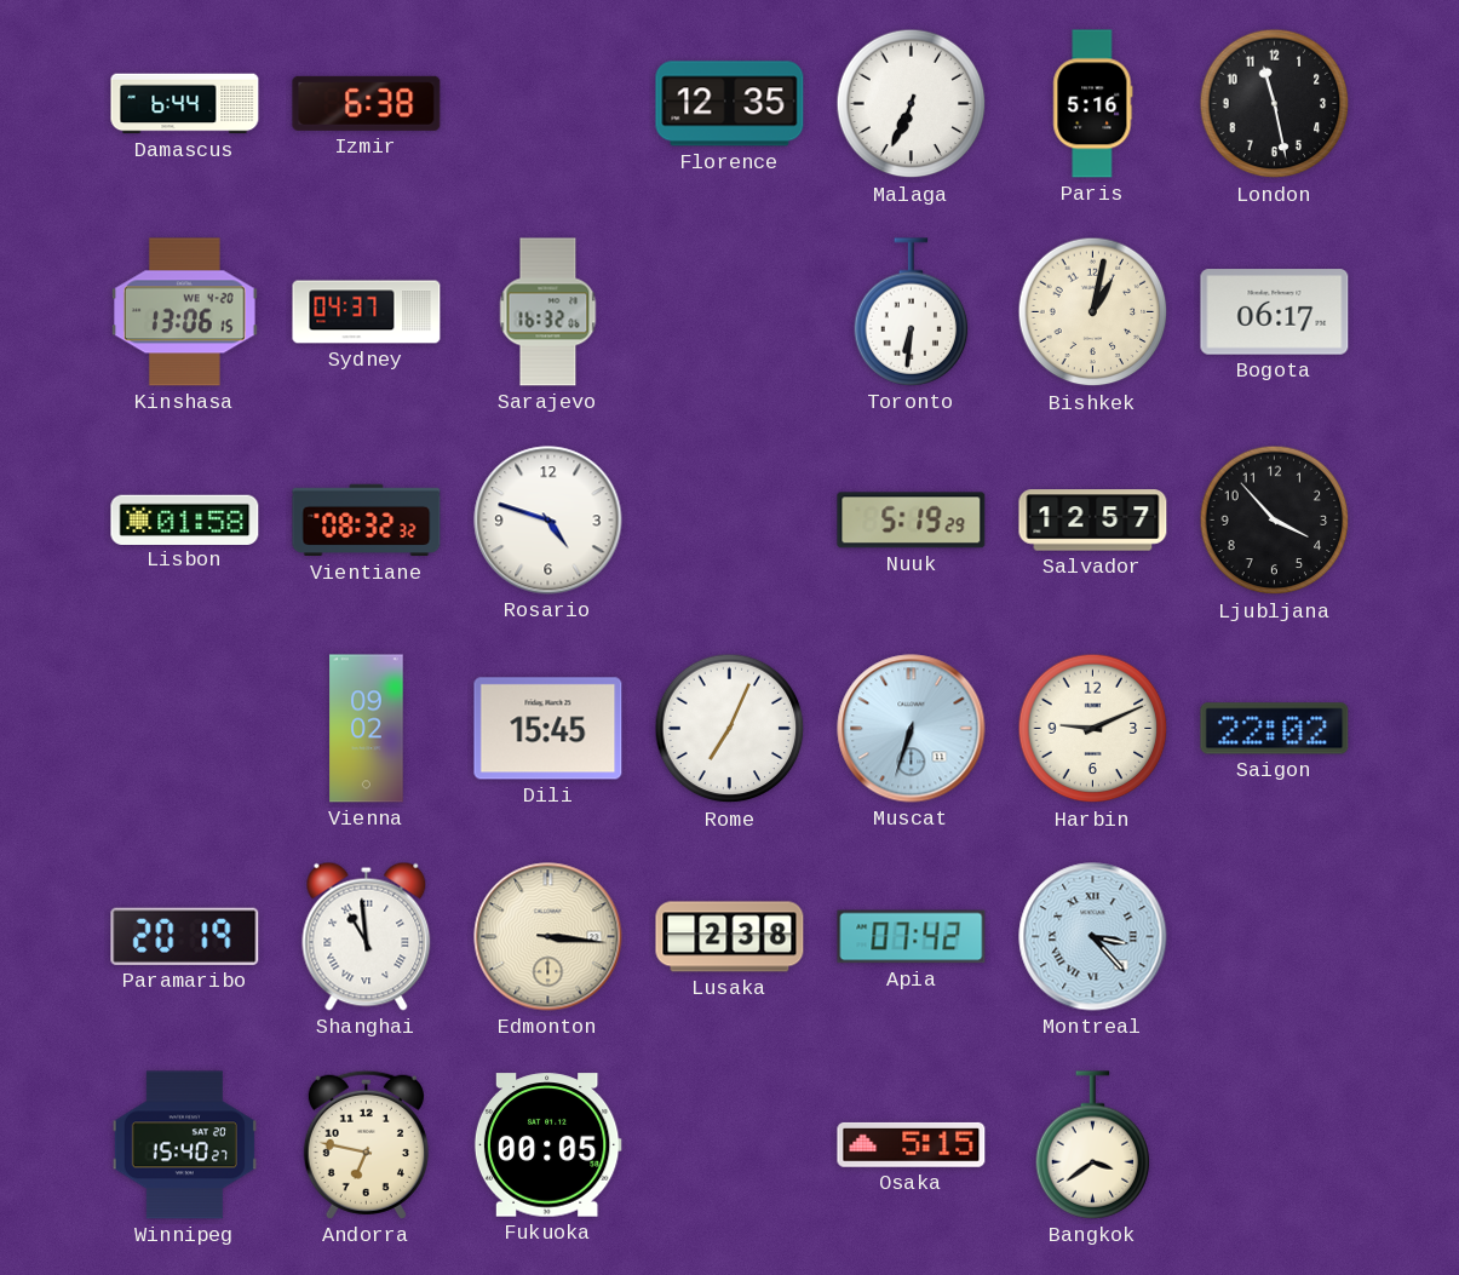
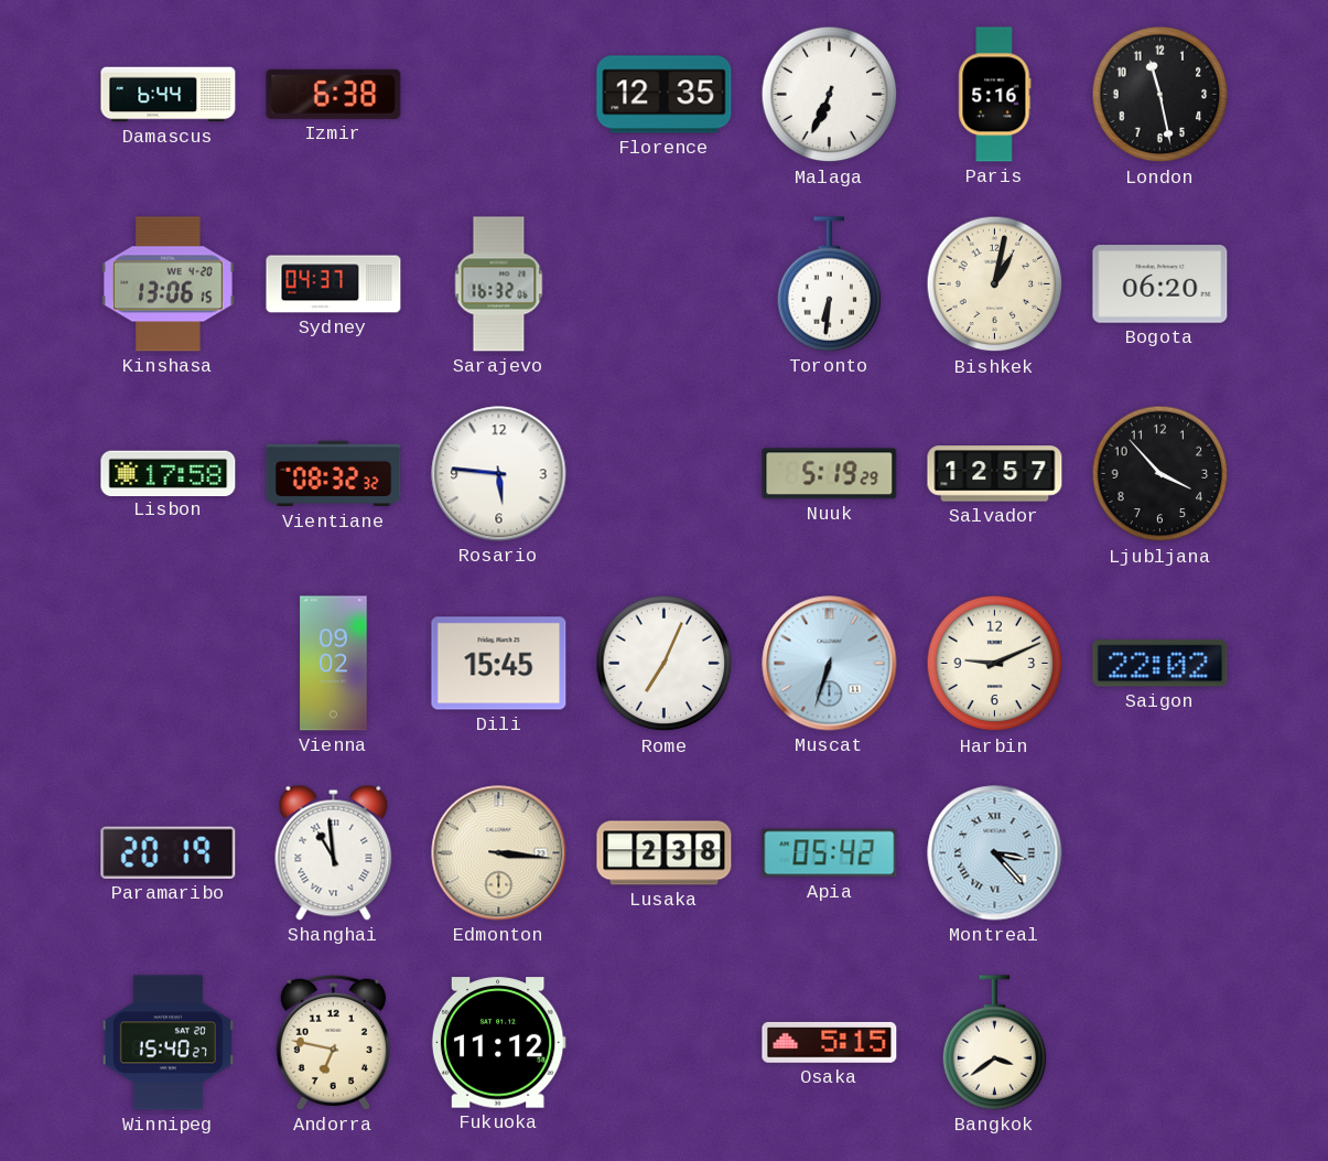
Bogota: 06:17 -> 06:20 (1160, 284)
Lisbon: 01:58 -> 17:58 (169, 473)
Rosario: 4:48 -> 5:46 (499, 474)
Apia: 07:42 -> 05:42 (830, 853)
Fukuoka: 00:05 -> 11:12 (498, 1043)
